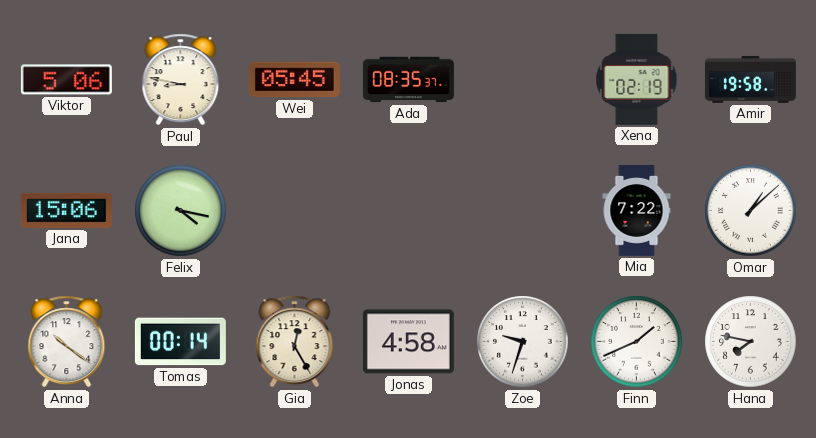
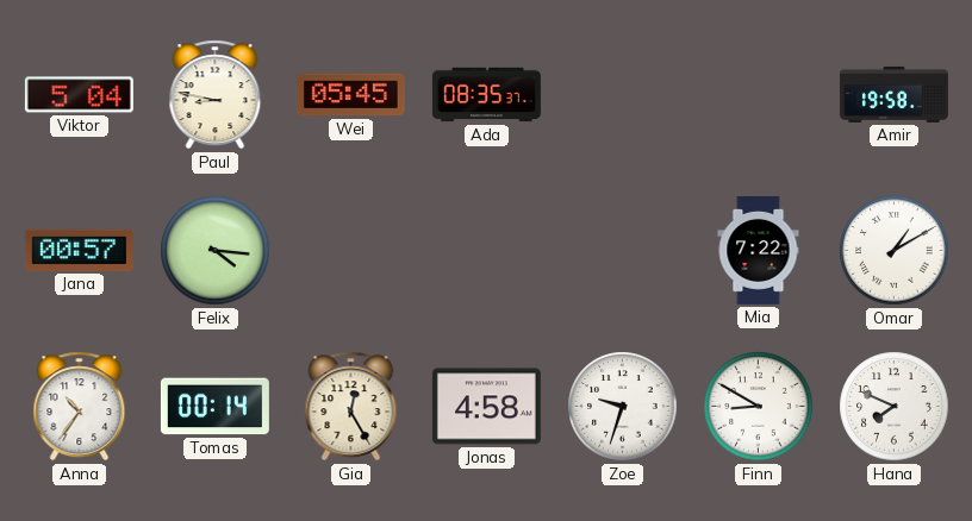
Viktor: 5:06 -> 5:04 (79, 95)
Xena: 02:19 -> none (637, 79)
Jana: 15:06 -> 00:57 (79, 250)
Felix: 4:17 -> 4:16 (216, 251)
Omar: 1:08 -> 1:10 (895, 251)
Anna: 10:21 -> 10:36 (80, 407)
Finn: 1:41 -> 8:50 (759, 407)
Hana: 7:47 -> 7:49 (895, 407)
